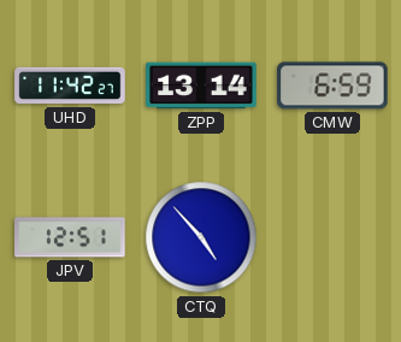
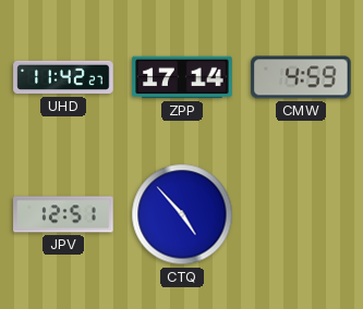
ZPP: 13:14 -> 17:14 (182, 77)
CMW: 6:59 -> 4:59 (301, 77)
